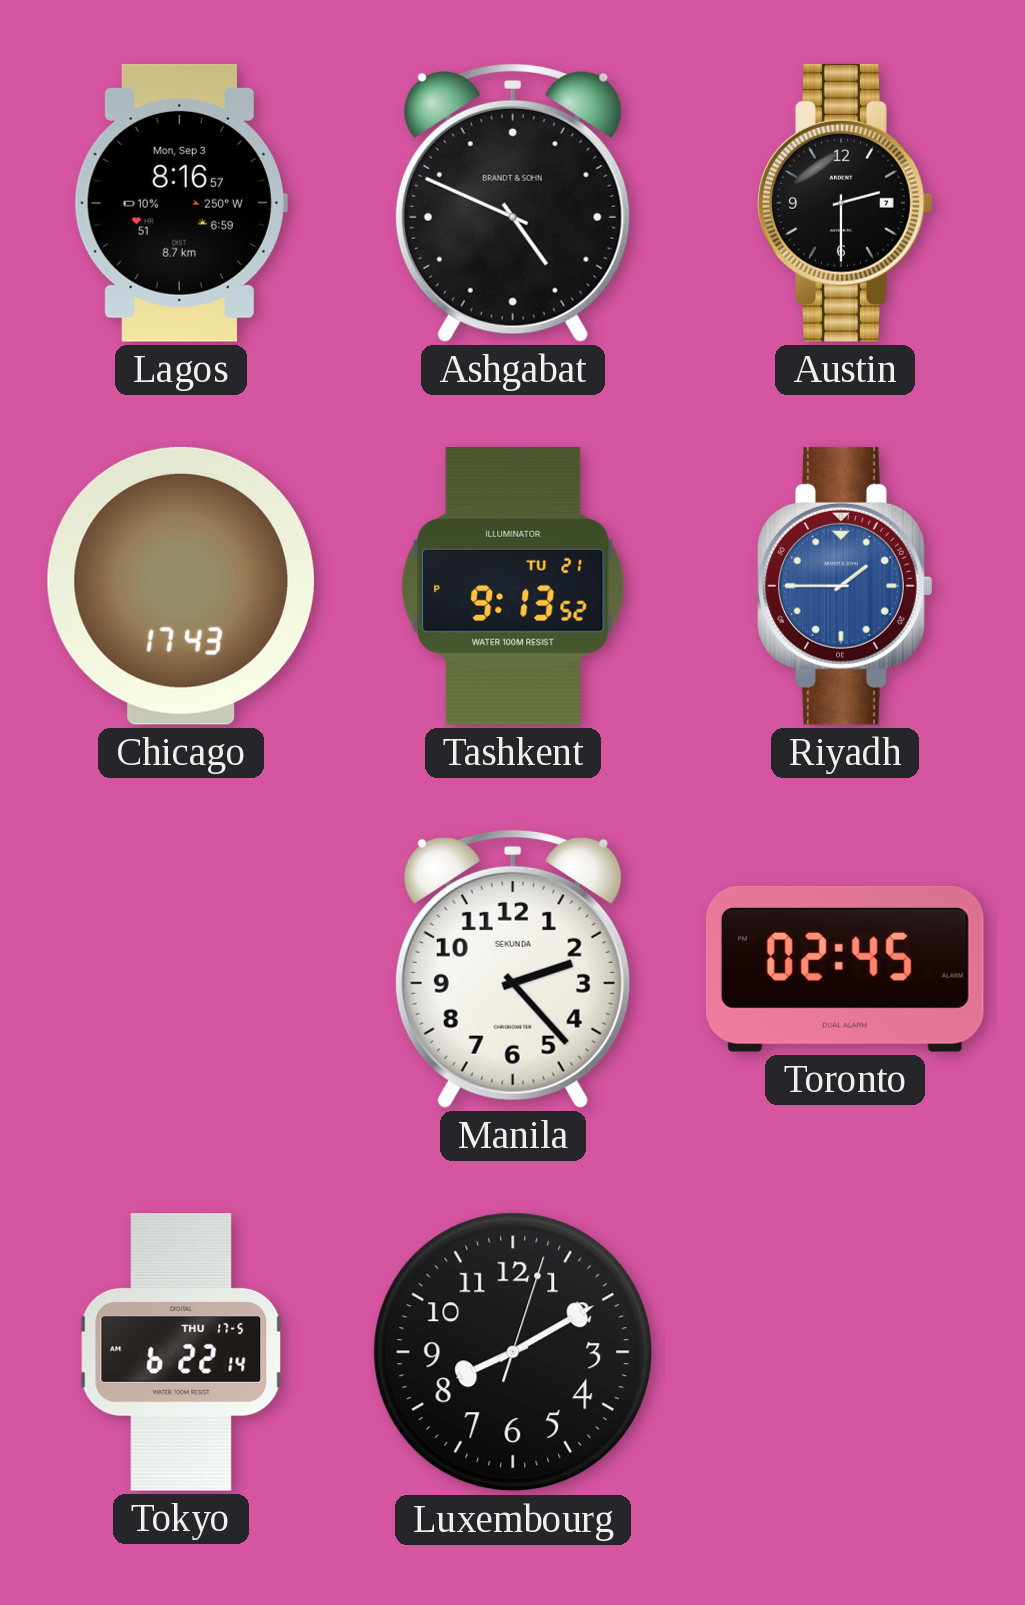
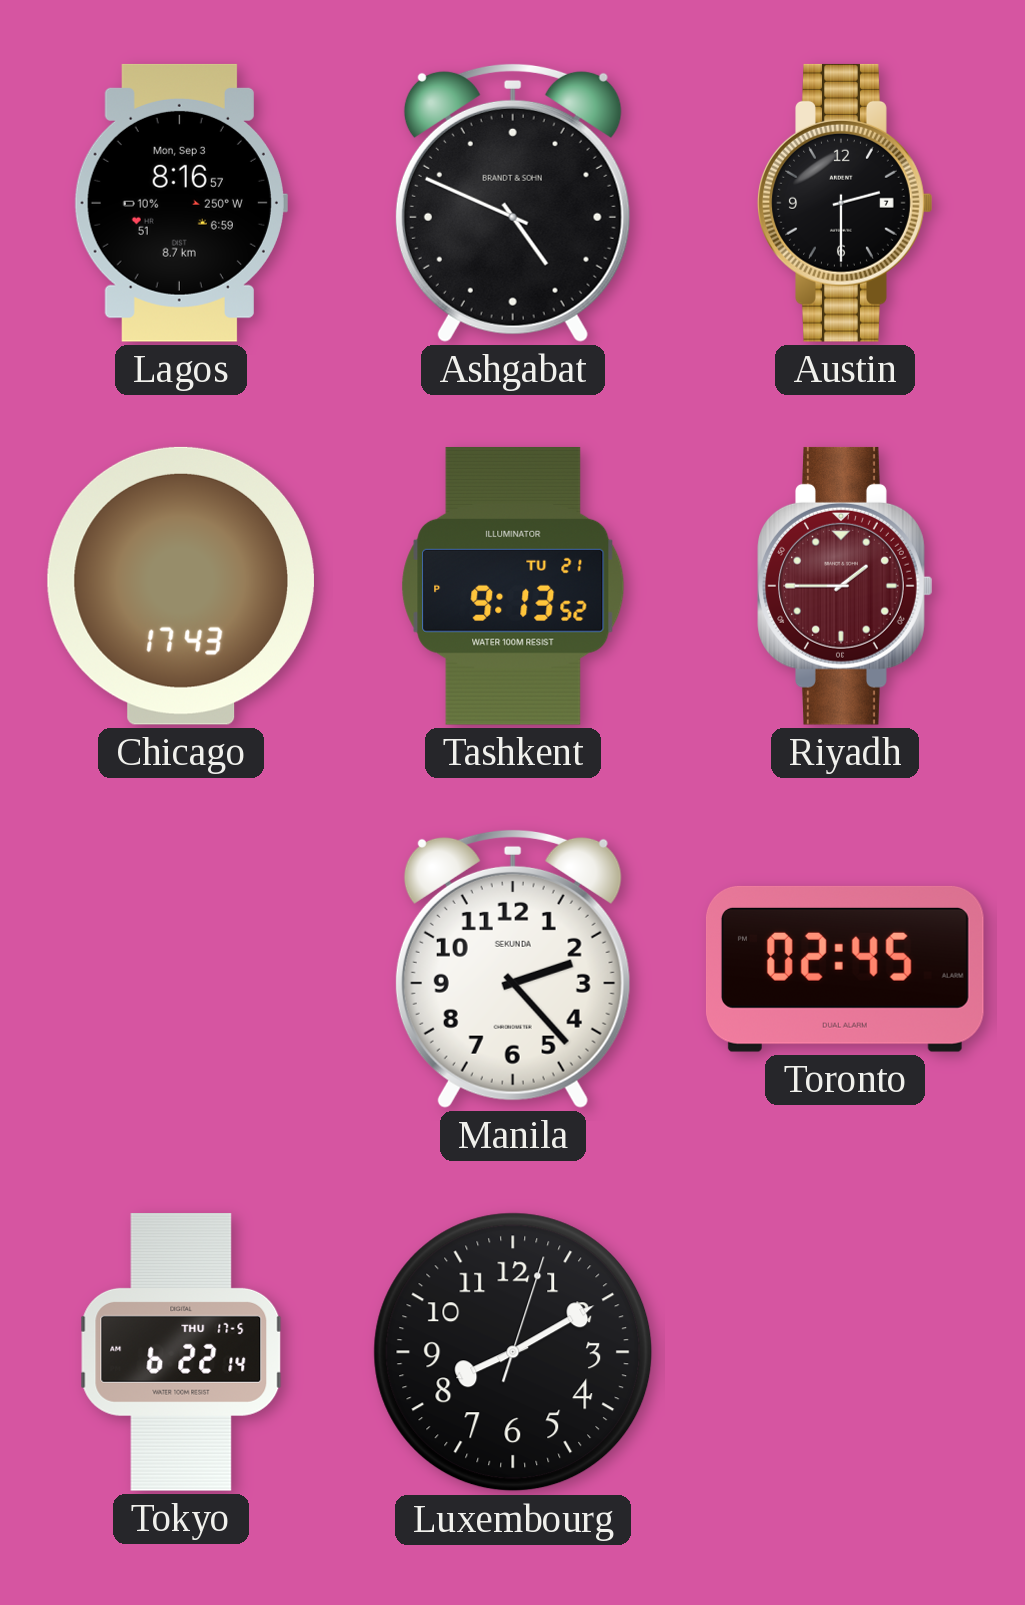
Riyadh dial: blue -> burgundy (845, 586)
